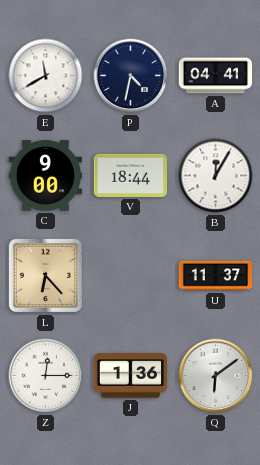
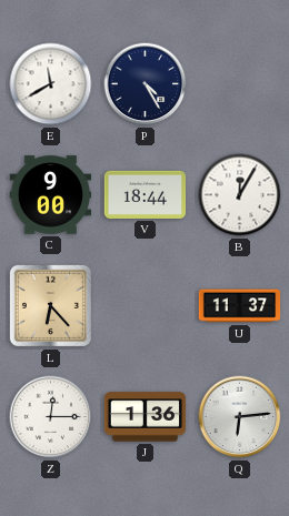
P: 4:32 -> 4:25 (146, 84)
A: 04:41 -> none (216, 76)
Q: 6:09 -> 6:14 (240, 417)
